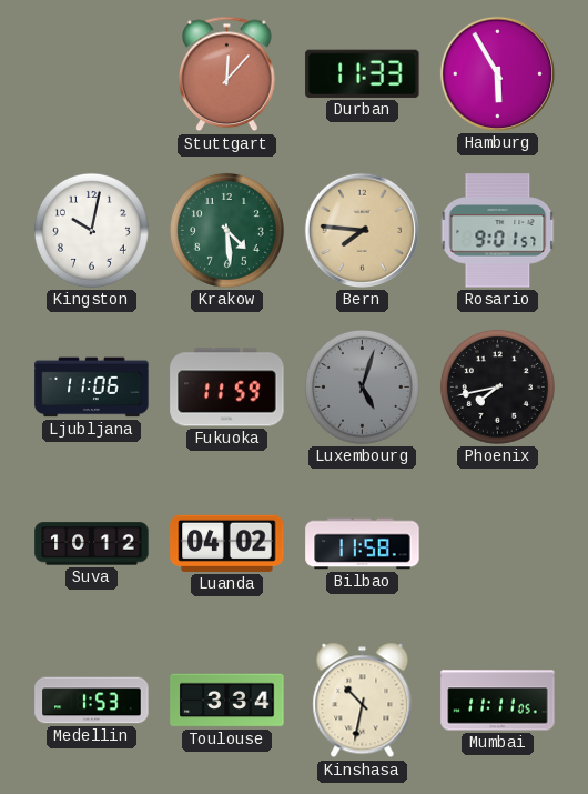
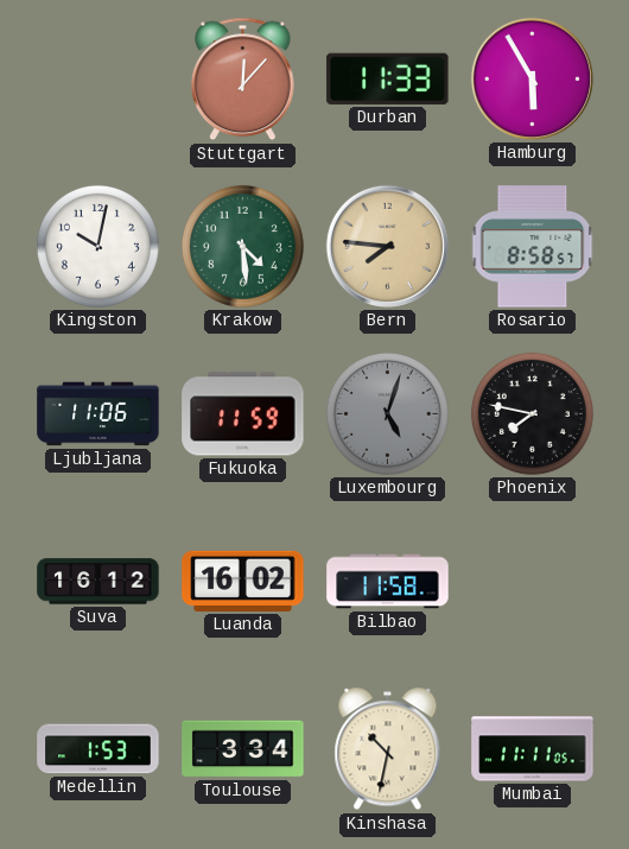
Rosario: 9:01 -> 8:58 (533, 247)
Phoenix: 7:43 -> 7:47 (532, 413)
Suva: 10:12 -> 16:12 (99, 582)
Luanda: 04:02 -> 16:02 (243, 581)
